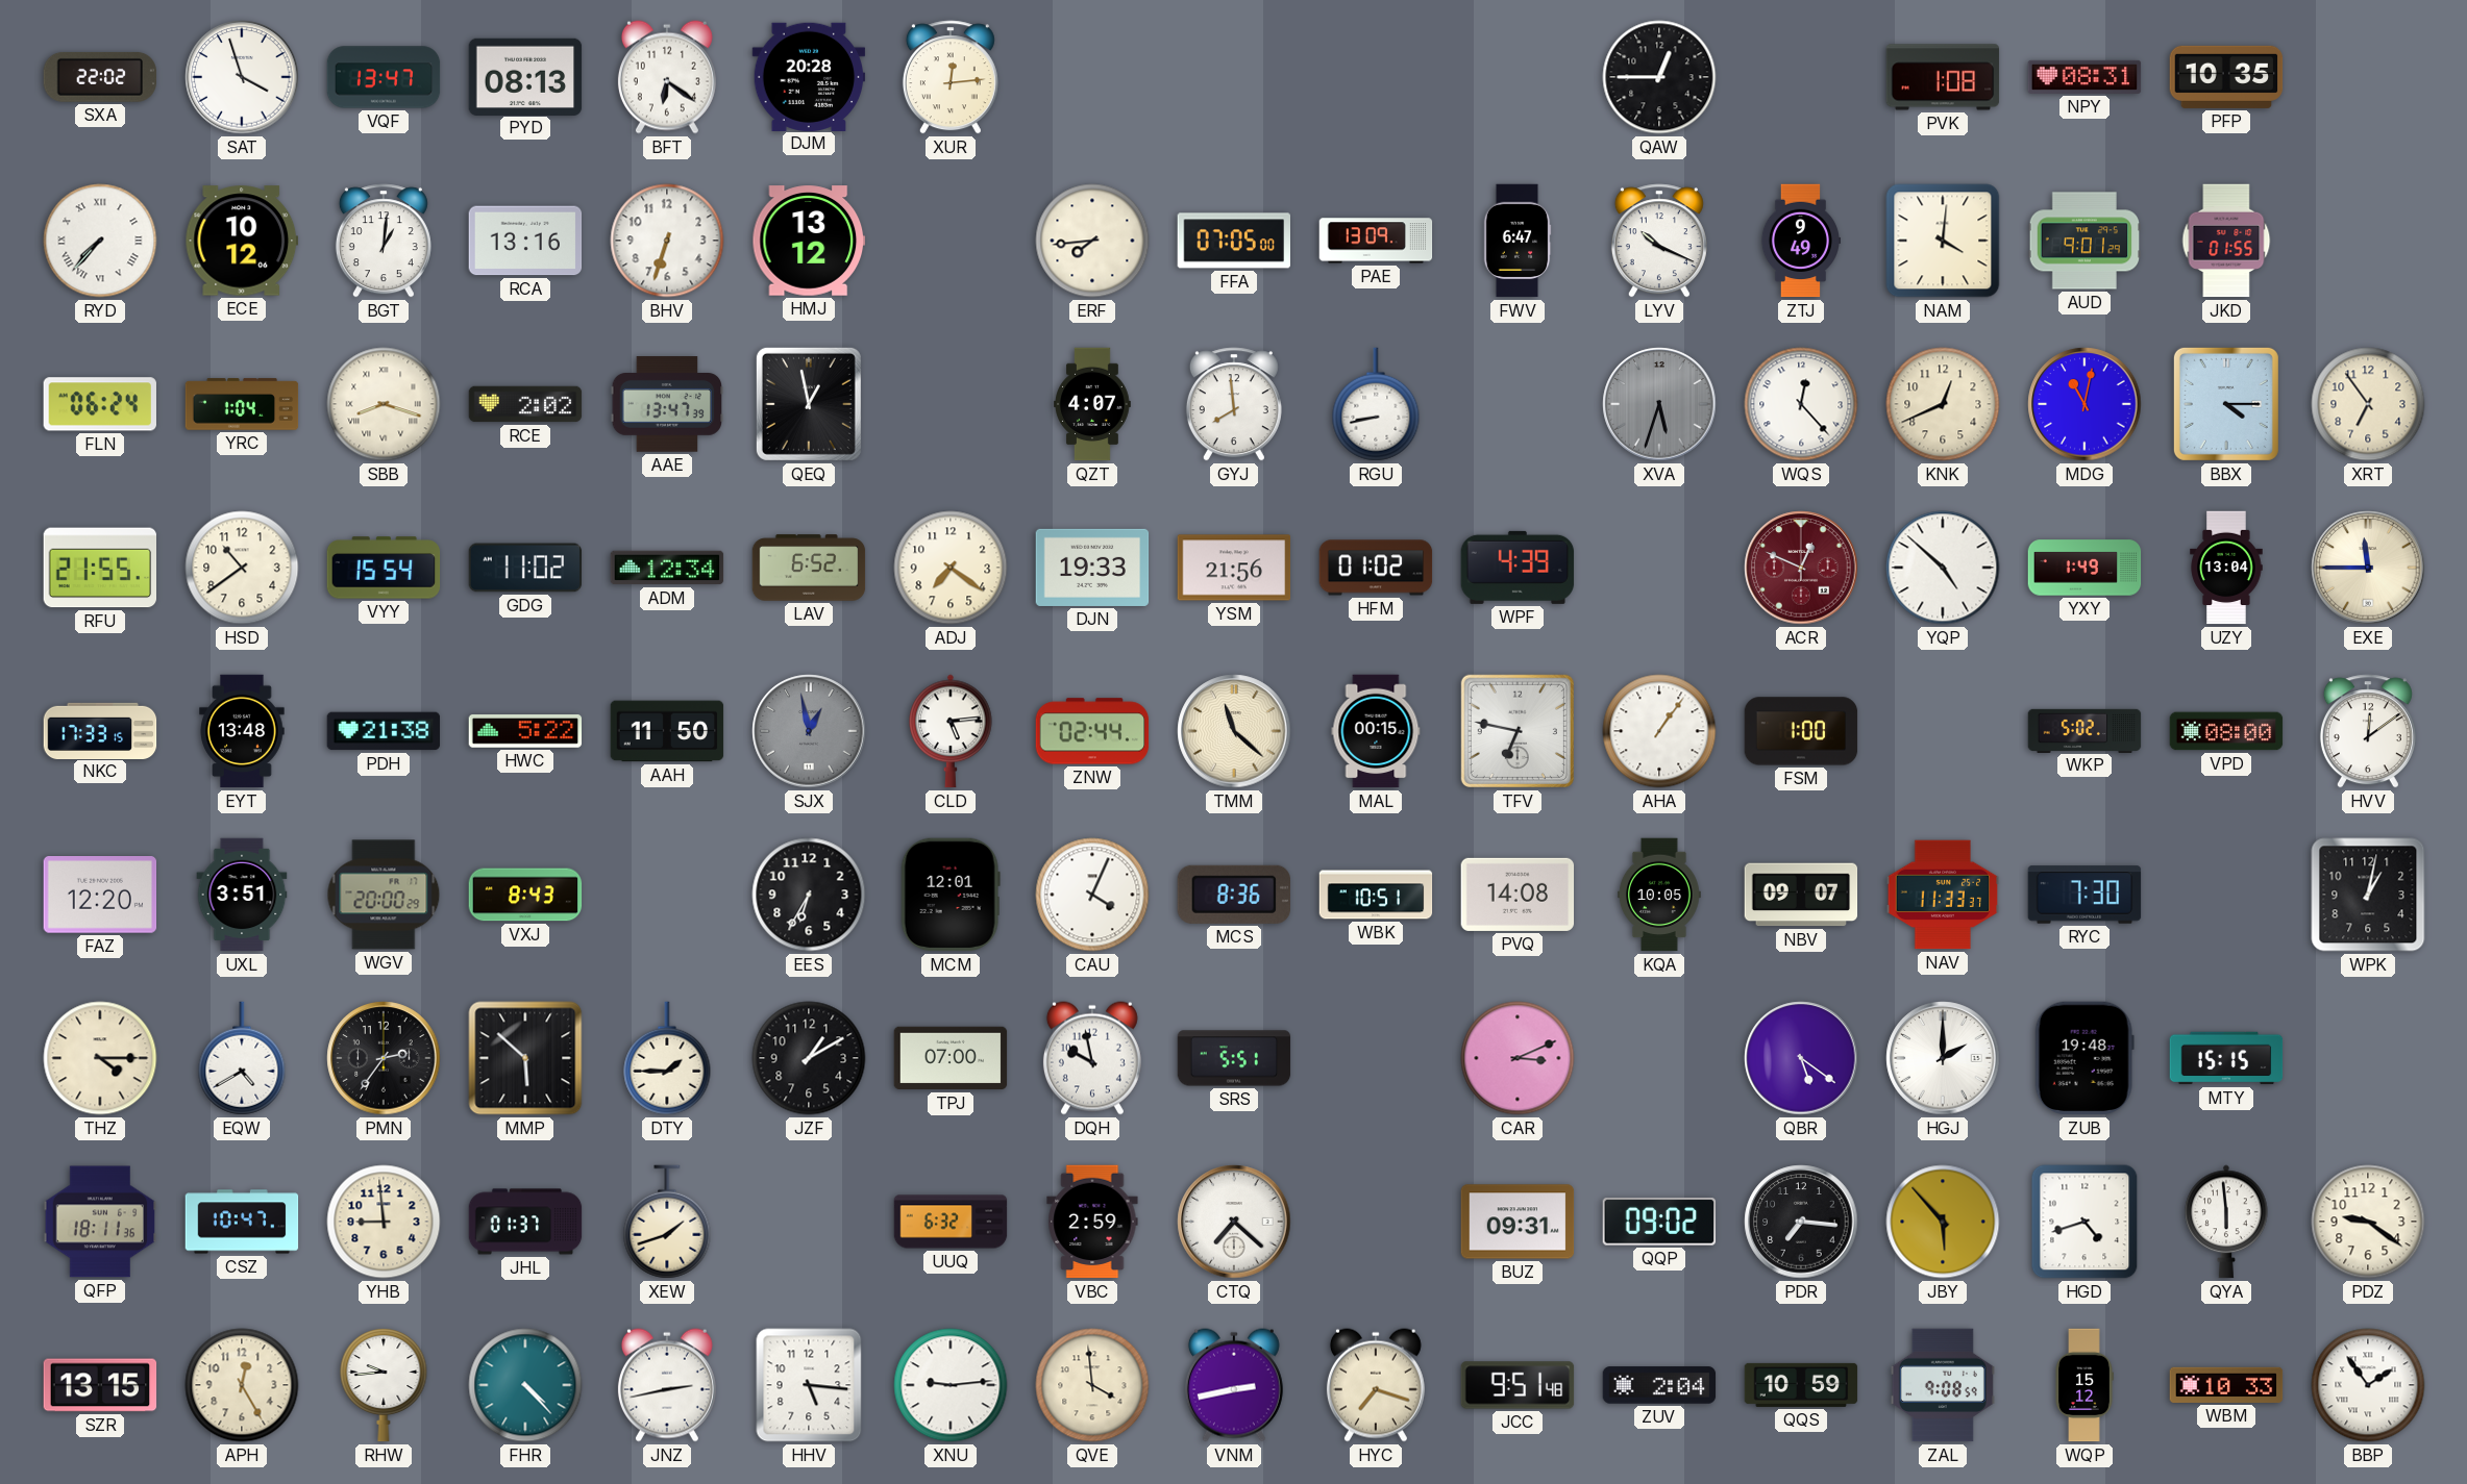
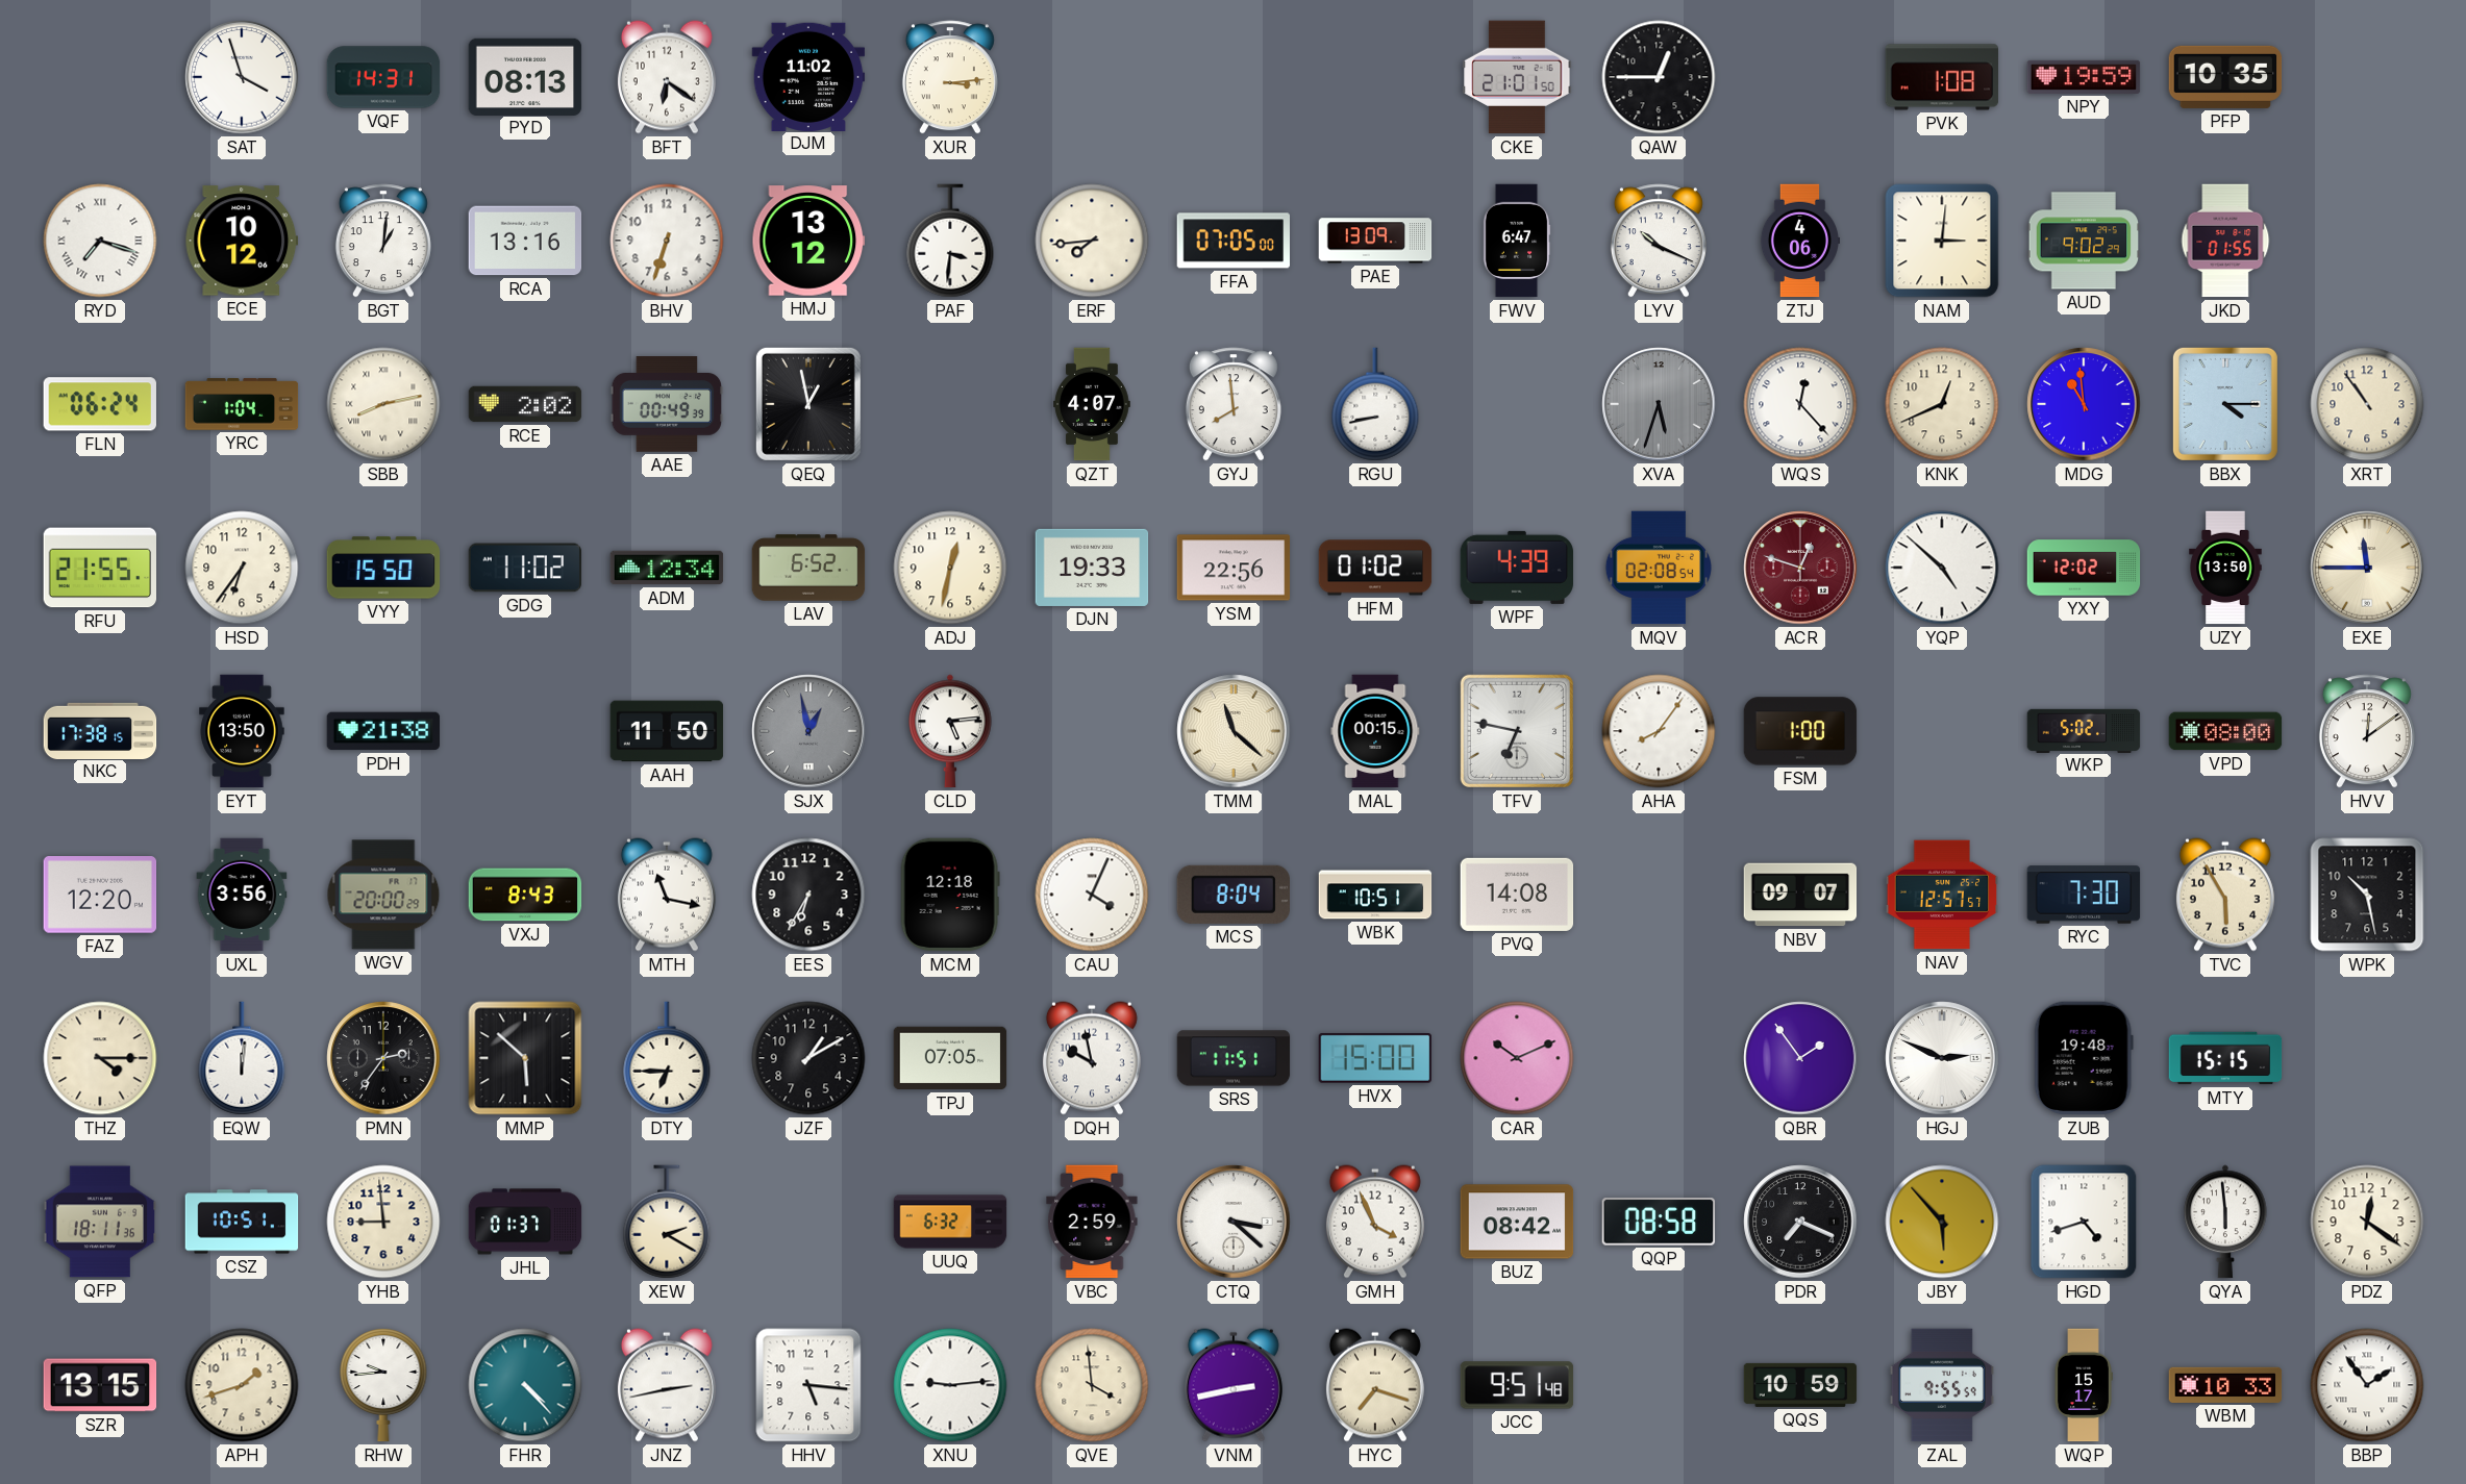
SXA: 22:02 -> none (100, 77)
VQF: 13:47 -> 14:31 (383, 77)
DJM: 20:28 -> 11:02 (808, 76)
XUR: 12:14 -> 3:14 (950, 77)
CKE: none -> 21:01 (1517, 77)
NPY: 08:31 -> 19:59 (2084, 77)
RYD: 7:37 -> 7:18 (100, 241)
PAF: none -> 3:31 (950, 241)
ZTJ: 9:49 -> 4:06 (1799, 241)
NAM: 4:01 -> 3:01 (1942, 241)
AUD: 9:01 -> 9:02 (2084, 241)
SBB: 8:18 -> 8:13 (383, 404)
AAE: 13:47 -> 00:49 (667, 404)
MDG: 11:02 -> 10:59 (2084, 404)
XRT: 6:54 -> 10:54 (2367, 404)
HSD: 10:39 -> 6:36 (242, 568)
VYY: 15:54 -> 15:50 (383, 568)
ADJ: 7:21 -> 12:32 (950, 568)
YSM: 21:56 -> 22:56 (1234, 568)
MQV: none -> 02:08 (1658, 568)
ACR: 12:49 -> 12:48 (1800, 568)
YXY: 1:49 -> 12:02 (2084, 568)
UZY: 13:04 -> 13:50 (2225, 568)
NKC: 17:33 -> 17:38 (100, 730)
EYT: 13:48 -> 13:50 (242, 731)
HWC: 5:22 -> none (525, 731)
ZNW: 02:44 -> none (1092, 731)
AHA: 1:06 -> 8:06 (1659, 731)
UXL: 3:51 -> 3:56 (242, 895)
MTH: none -> 11:17 (667, 895)
MCM: 12:01 -> 12:18 (950, 895)
MCS: 8:36 -> 8:04 (1232, 895)
KQA: 10:05 -> none (1659, 895)
NAV: 11:33 -> 12:57 (1942, 895)
TVC: none -> 5:55 (2225, 895)
WPK: 1:02 -> 10:28 (2367, 895)
EQW: 4:40 -> 12:01 (242, 1058)
DTY: 1:45 -> 6:45 (667, 1058)
TPJ: 07:00 -> 07:05 (950, 1058)
SRS: 5:51 -> 11:51 (1234, 1058)
HVX: none -> 15:00 (1375, 1059)
CAR: 3:11 -> 10:11 (1517, 1058)
QBR: 5:21 -> 1:54 (1800, 1058)
HGJ: 2:00 -> 2:49 (1942, 1058)
CSZ: 10:47 -> 10:51 (242, 1222)
XEW: 1:42 -> 2:20 (667, 1222)
CTQ: 7:22 -> 3:22 (1234, 1222)
GMH: none -> 3:56 (1375, 1222)
BUZ: 09:31 -> 08:42 (1517, 1222)
QQP: 09:02 -> 08:58 (1659, 1222)
PDR: 7:16 -> 7:19 (1800, 1222)
PDZ: 9:21 -> 12:21 (2367, 1222)
APH: 12:25 -> 1:42 (242, 1385)
ZUV: 2:04 -> none (1659, 1385)
ZAL: 9:08 -> 9:55 (1942, 1385)
WQP: 15:12 -> 15:17 (2084, 1385)
